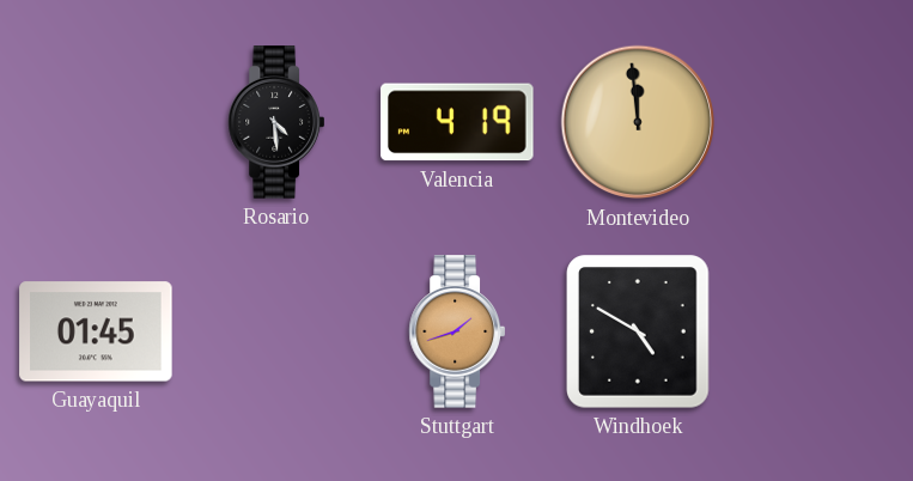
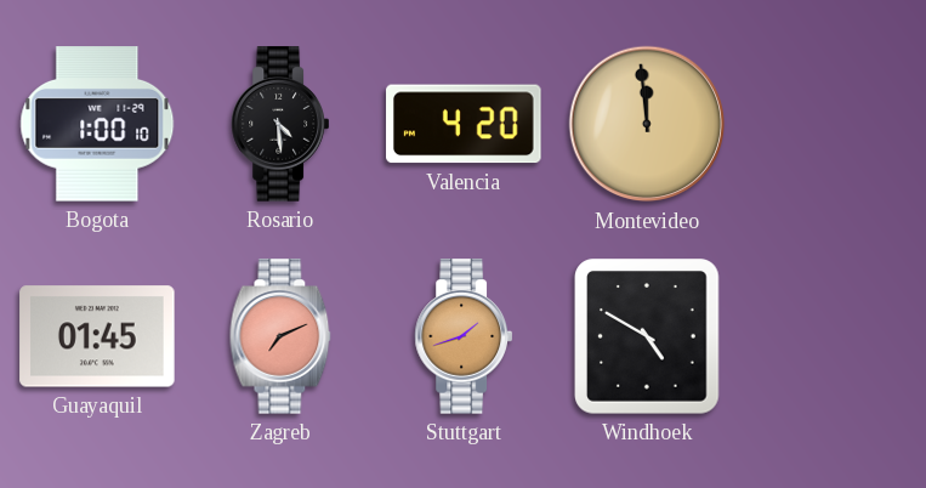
Bogota: none -> 1:00 (97, 124)
Valencia: 4:19 -> 4:20 (464, 124)
Zagreb: none -> 7:11 (280, 336)
